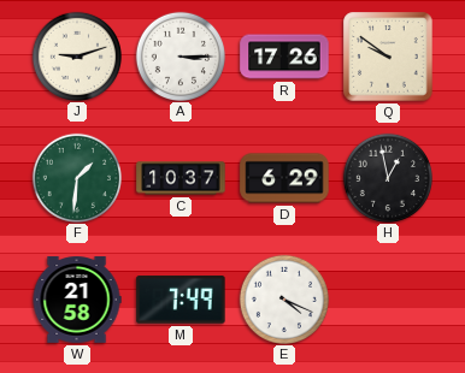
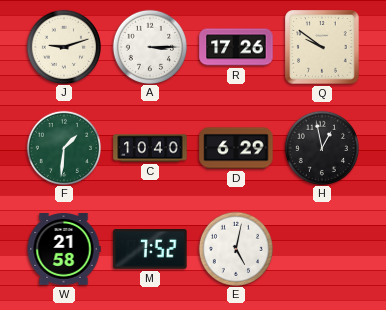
C: 10:37 -> 10:40 (150, 148)
M: 7:49 -> 7:52 (150, 249)
E: 4:19 -> 5:02 (235, 248)
